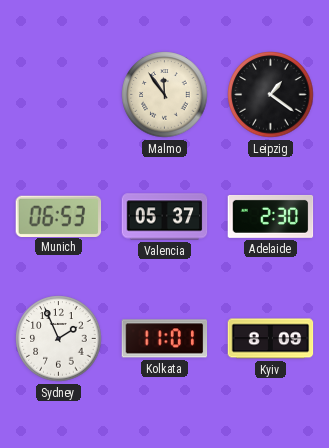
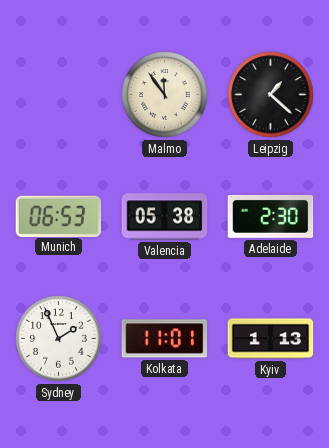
Leipzig: 1:21 -> 1:22 (271, 95)
Valencia: 05:37 -> 05:38 (165, 217)
Kyiv: 8:09 -> 1:13 (271, 339)
